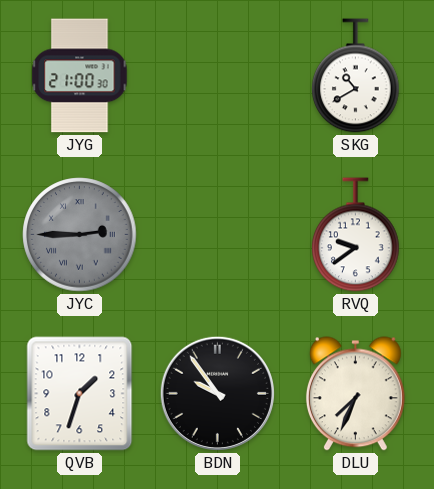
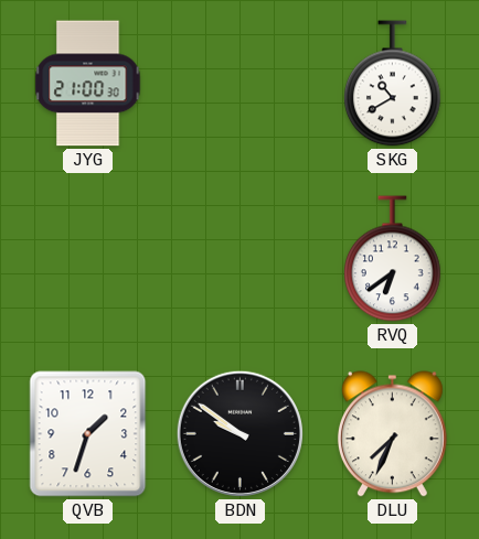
JYC: 2:45 -> none (80, 235)
RVQ: 9:39 -> 6:39 (393, 259)
BDN: 9:54 -> 9:51 (239, 433)
